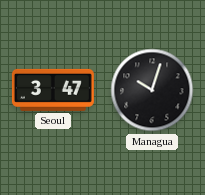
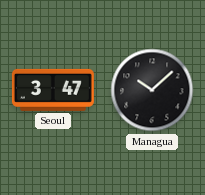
Managua: 10:03 -> 10:08 (152, 90)
